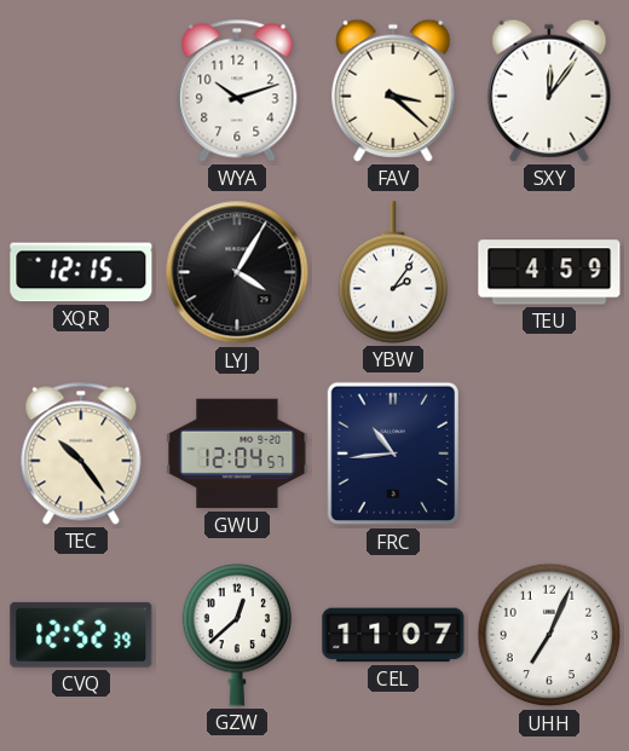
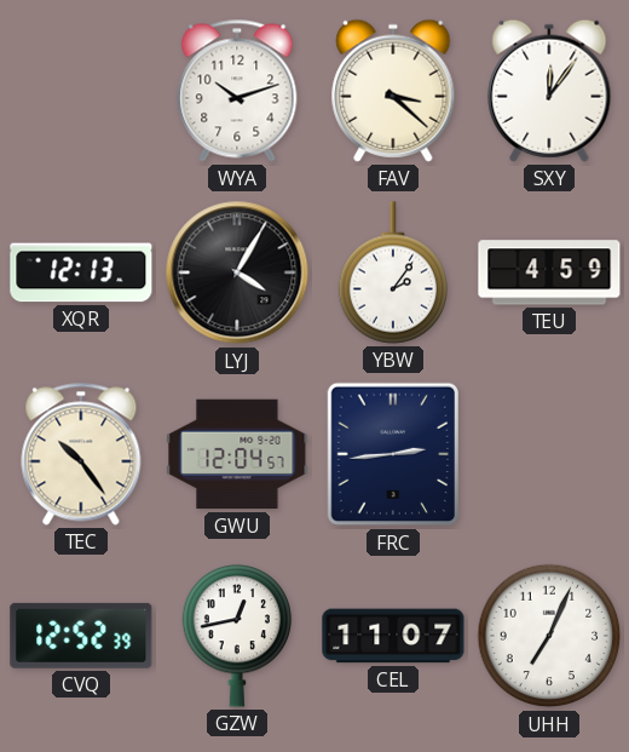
XQR: 12:15 -> 12:13 (81, 272)
FRC: 10:44 -> 2:44 (392, 454)
GZW: 12:38 -> 12:43 (237, 636)
